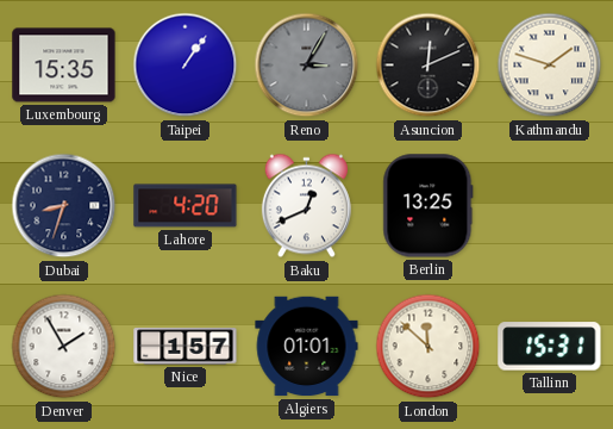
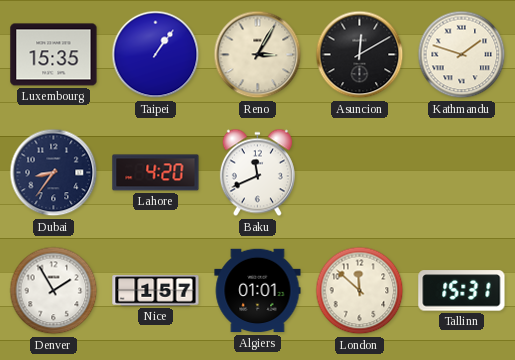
Reno dial: grey -> cream (258, 55)
Asuncion: 12:11 -> 12:10 (360, 55)
Dubai: 8:33 -> 8:36 (54, 173)
Baku: 12:41 -> 11:41 (257, 173)
Berlin: 13:25 -> none (429, 206)
